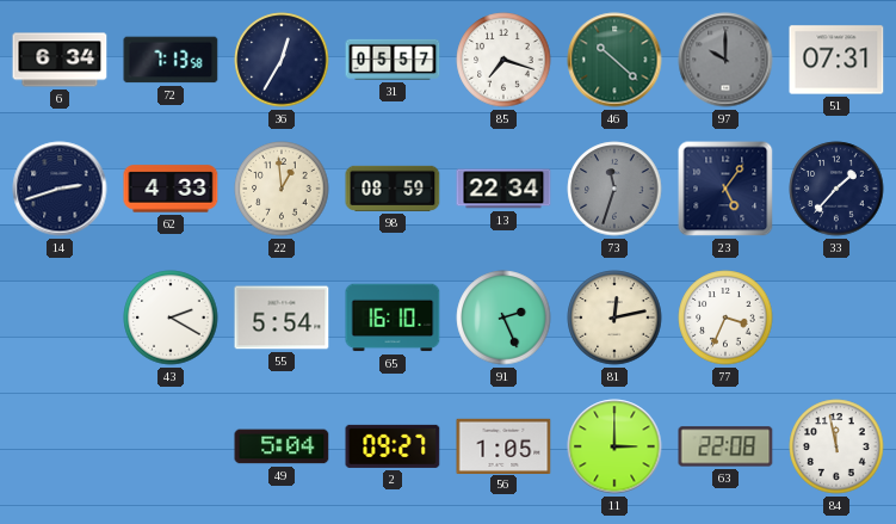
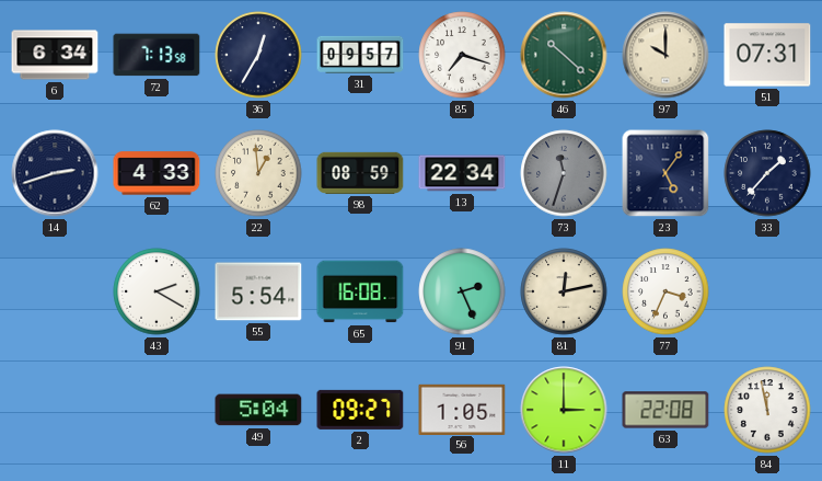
31: 05:57 -> 09:57 (360, 55)
97 dial: grey -> cream (665, 55)
65: 16:10 -> 16:08 (360, 291)
